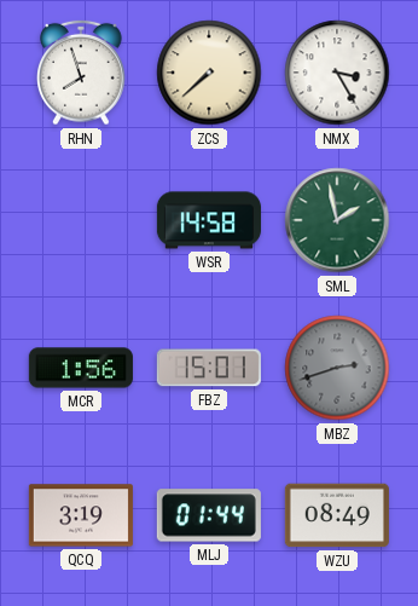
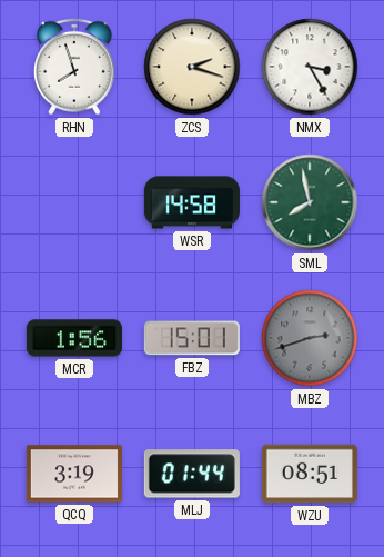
ZCS: 7:38 -> 2:18 (192, 67)
SML: 1:58 -> 7:58 (310, 202)
WZU: 08:49 -> 08:51 (310, 474)
